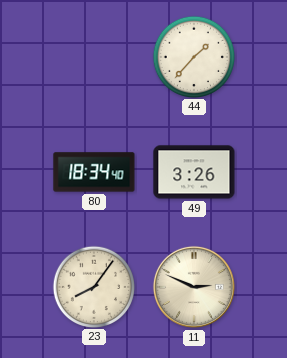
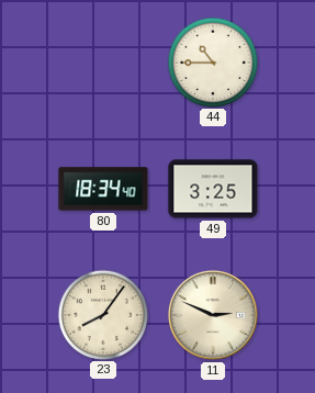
44: 1:37 -> 10:45 (212, 61)
49: 3:26 -> 3:25 (213, 189)
